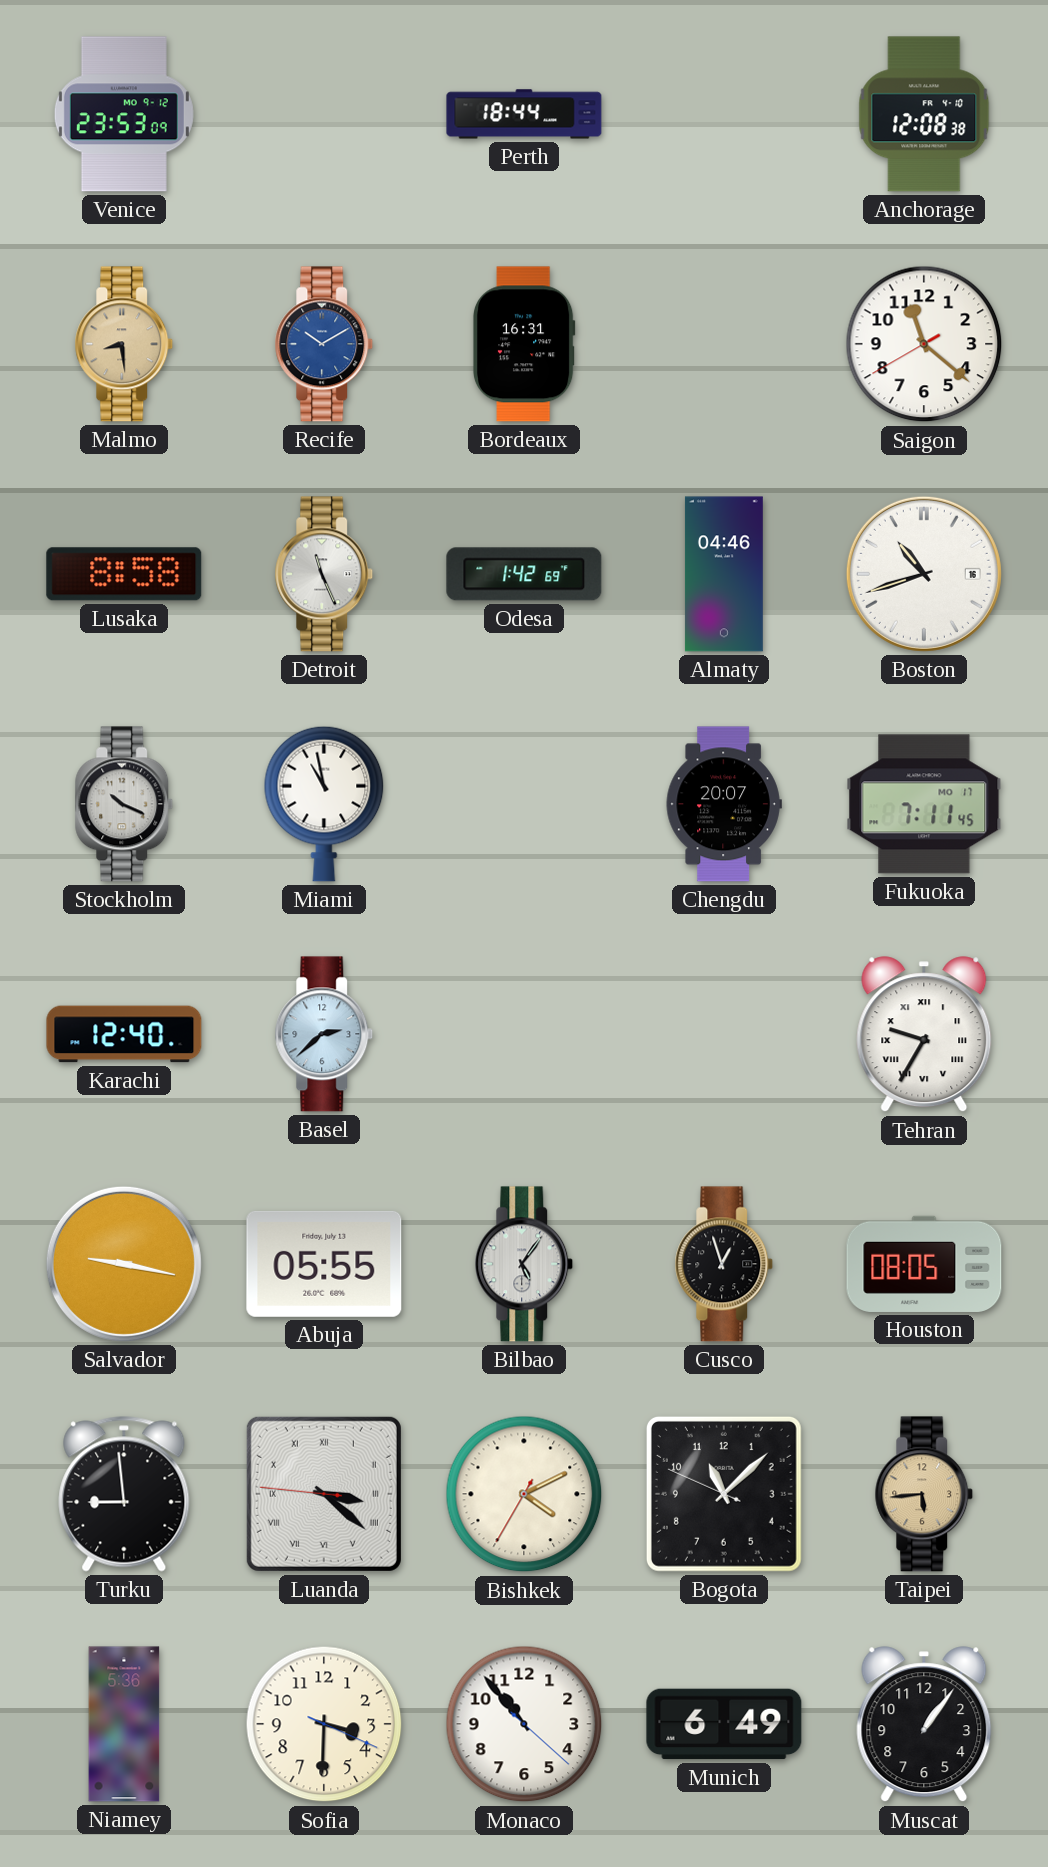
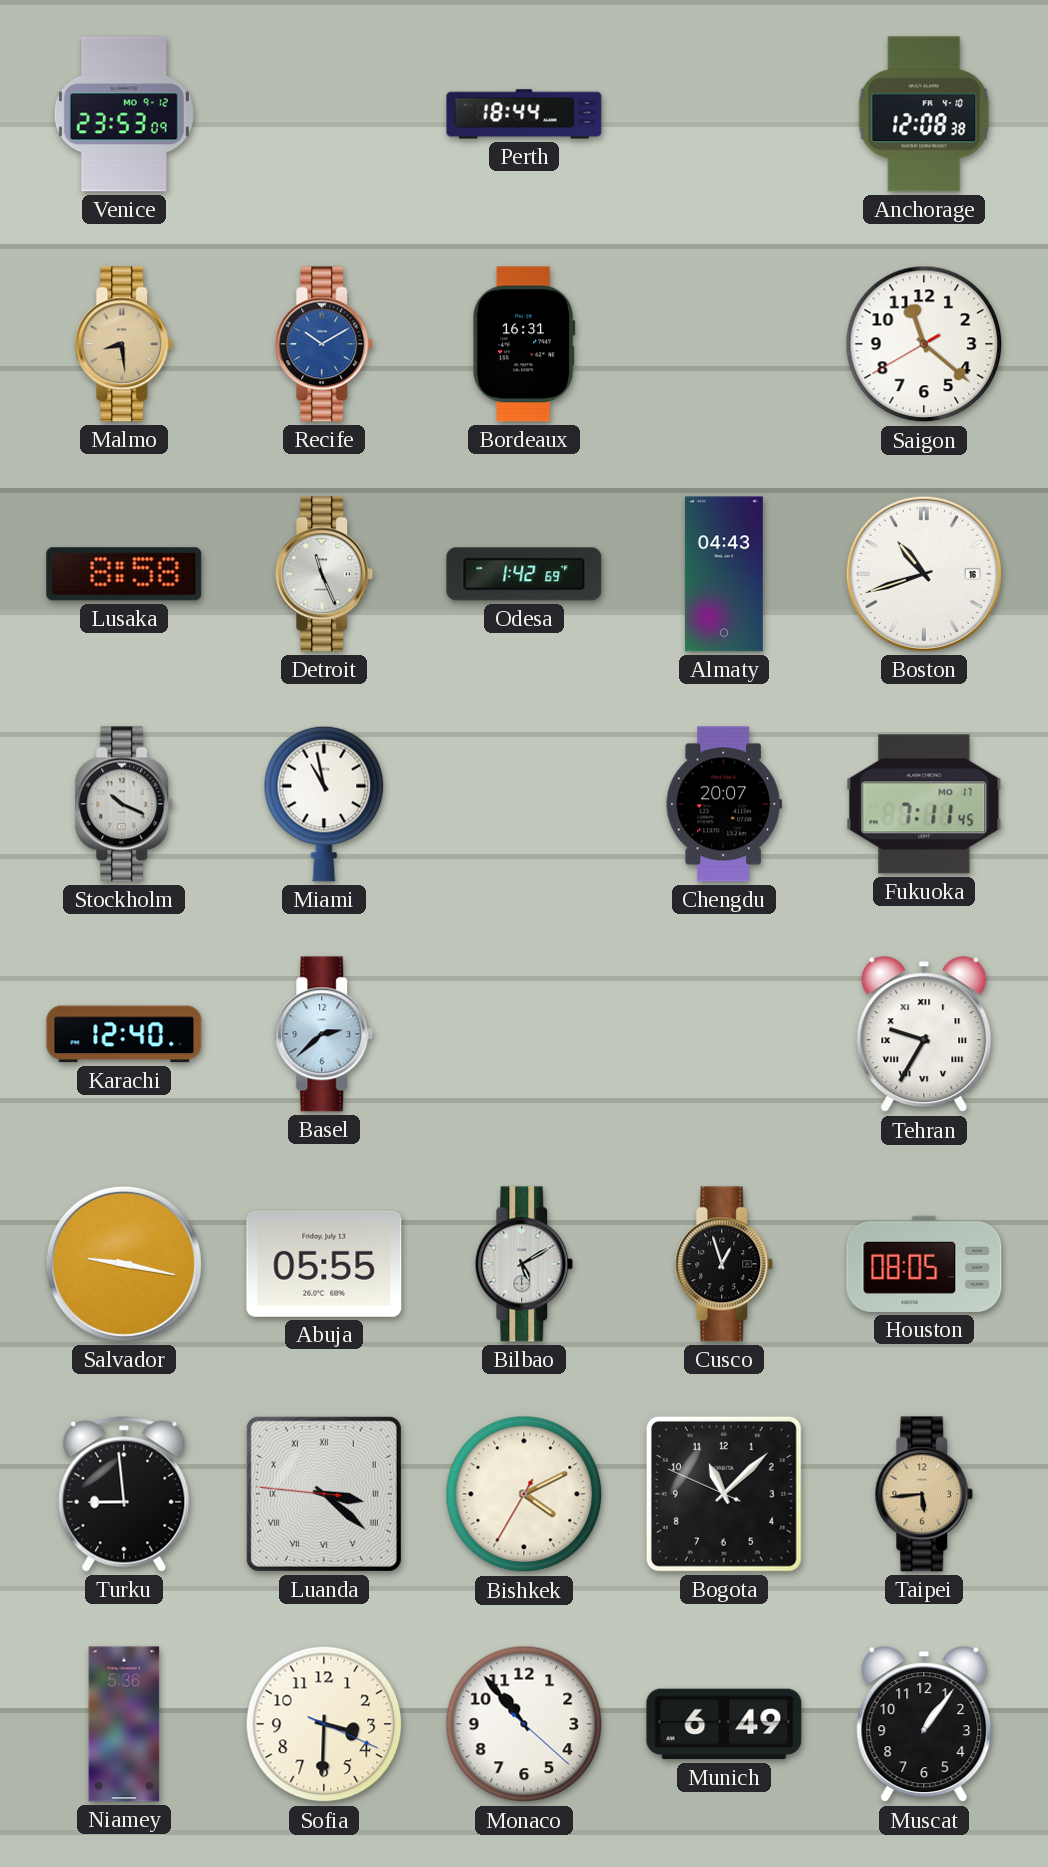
Almaty: 04:46 -> 04:43 (724, 574)
Bilbao: 5:06 -> 5:10 (524, 1264)
